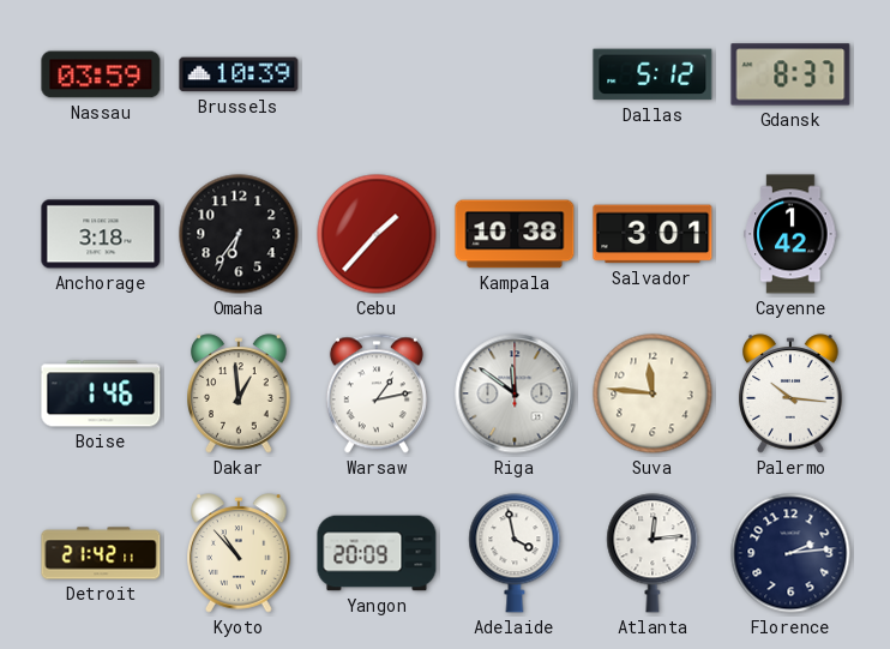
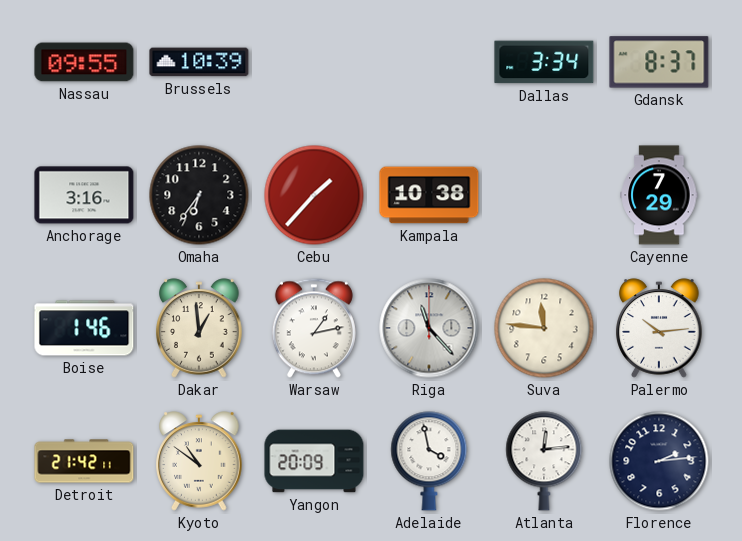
Nassau: 03:59 -> 09:55 (84, 62)
Dallas: 5:12 -> 3:34 (544, 62)
Anchorage: 3:18 -> 3:16 (84, 195)
Salvador: 3:01 -> none (653, 234)
Cayenne: 1:42 -> 7:29 (659, 195)
Riga: 11:51 -> 11:23 (429, 328)
Palermo: 10:16 -> 10:14 (659, 328)
Kyoto: 10:53 -> 10:51 (199, 461)
